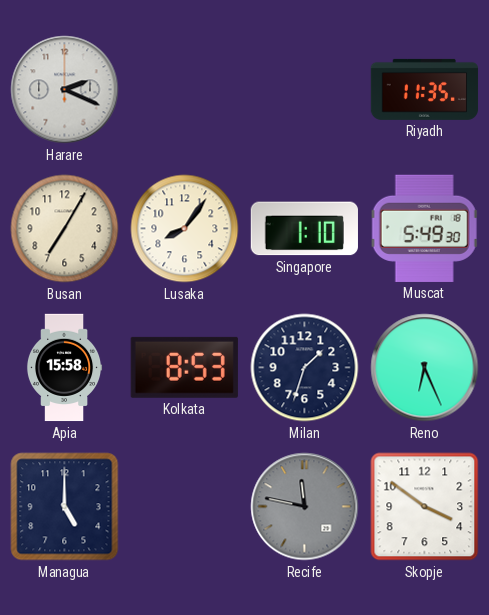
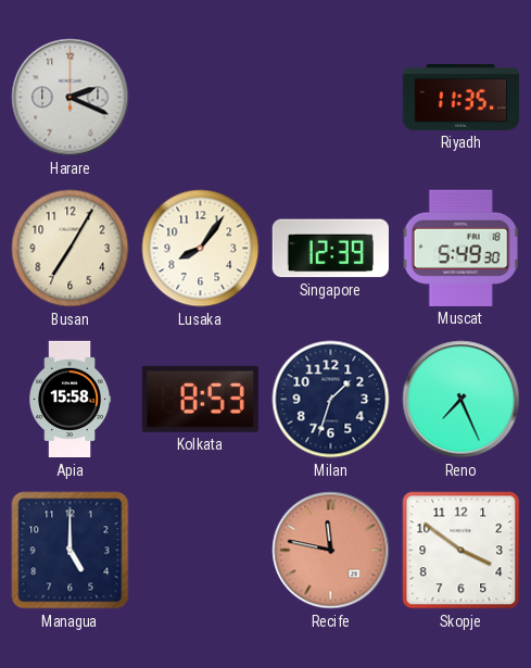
Singapore: 1:10 -> 12:39 (330, 249)
Reno: 6:26 -> 7:26 (462, 400)
Recife dial: grey -> salmon (331, 551)
